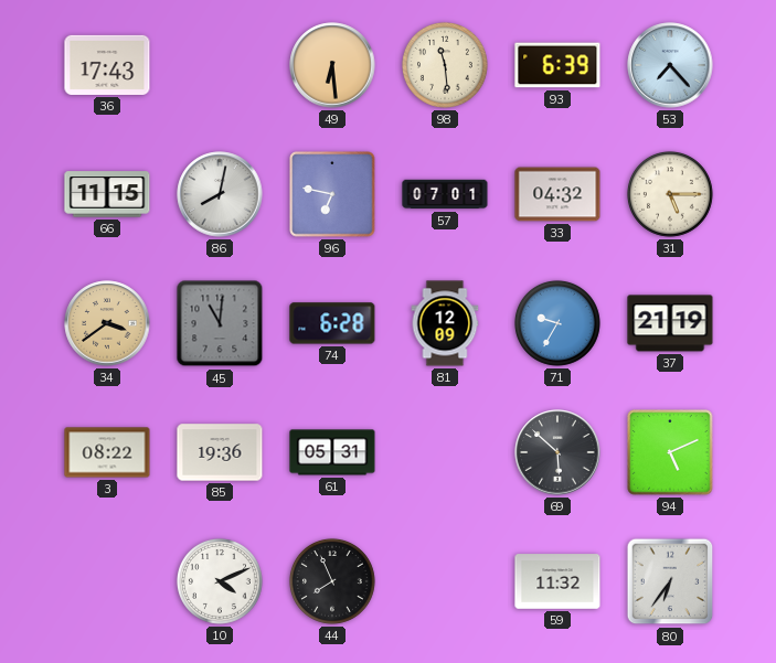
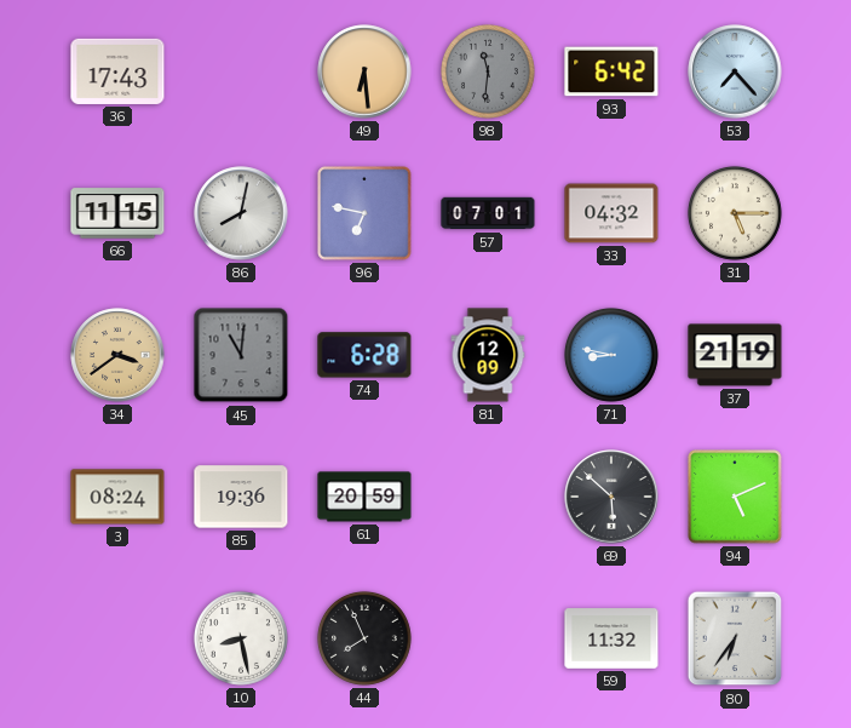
98: 11:29 -> 11:31 (488, 71)
98 dial: cream -> grey (488, 71)
93: 6:39 -> 6:42 (611, 71)
71: 9:35 -> 8:47 (611, 355)
3: 08:22 -> 08:24 (117, 497)
61: 05:31 -> 20:59 (364, 497)
10: 4:11 -> 8:28 (241, 638)
